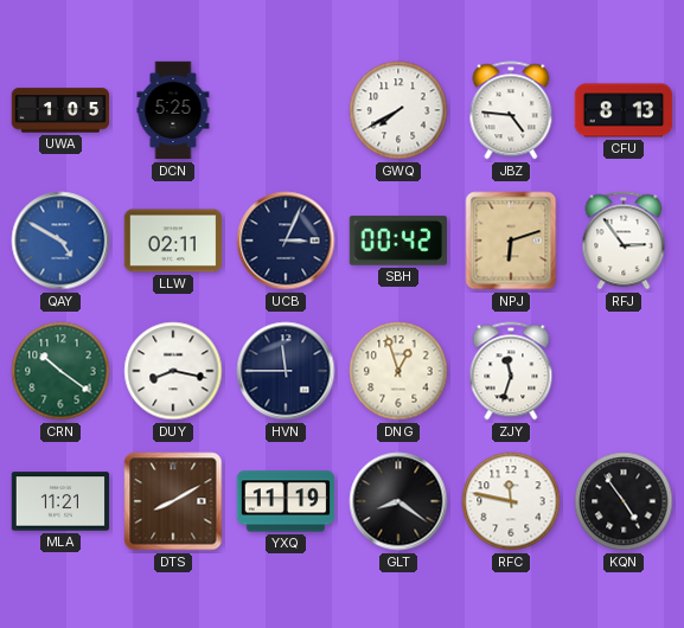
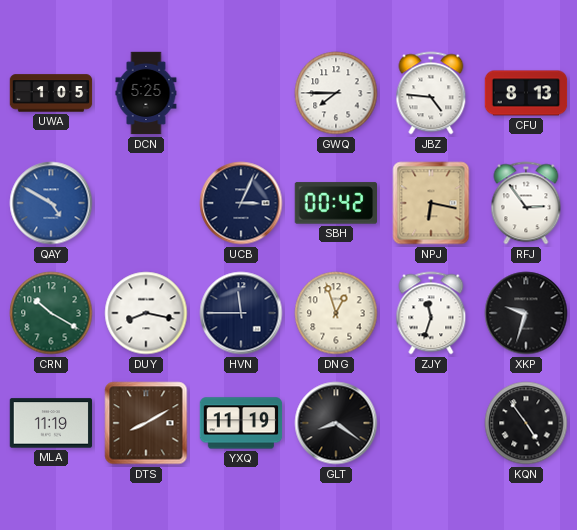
GWQ: 7:40 -> 7:45 (336, 93)
LLW: 02:11 -> none (173, 241)
NPJ: 6:12 -> 6:17 (431, 203)
CRN: 10:21 -> 10:20 (51, 313)
XKP: none -> 9:33 (526, 313)
MLA: 11:21 -> 11:19 (51, 423)
RFC: 11:47 -> none (511, 501)
